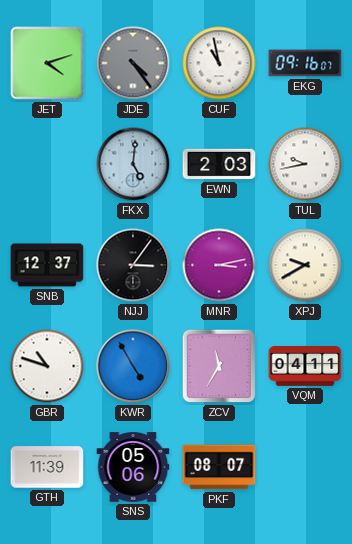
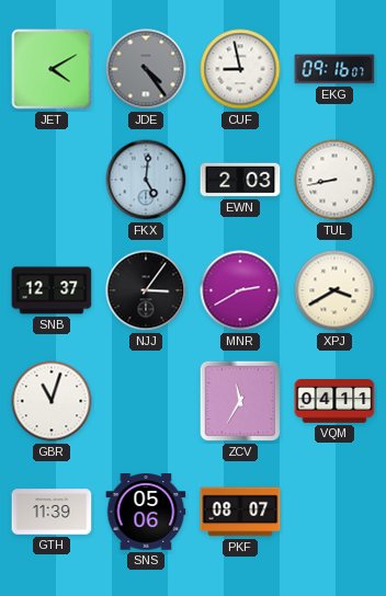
JET: 4:12 -> 4:10 (52, 69)
CUF: 10:58 -> 8:58 (240, 69)
TUL: 9:43 -> 8:43 (334, 180)
MNR: 3:13 -> 2:40 (240, 290)
XPJ: 9:40 -> 3:40 (334, 290)
GBR: 10:48 -> 11:03 (52, 401)
KWR: 4:55 -> none (133, 366)
